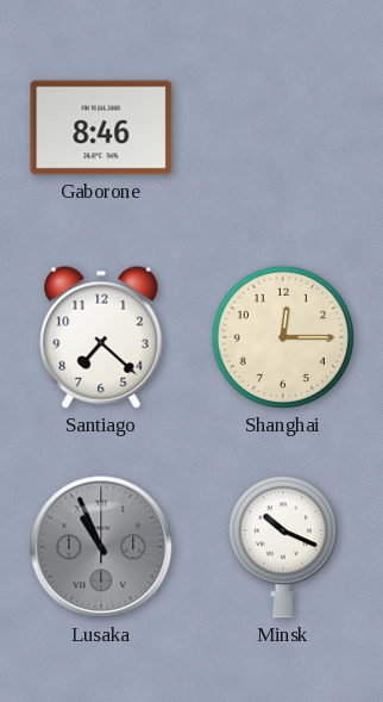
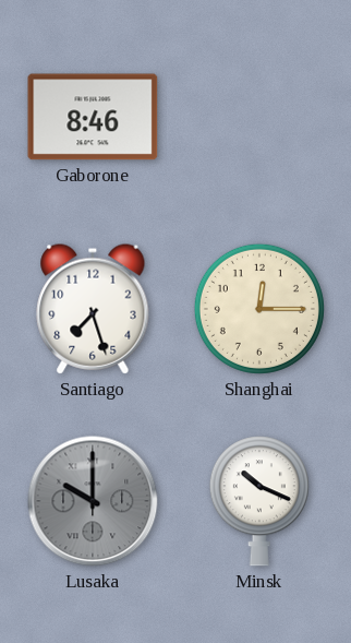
Santiago: 7:22 -> 7:27 (93, 309)
Lusaka: 10:56 -> 10:00 (93, 501)
